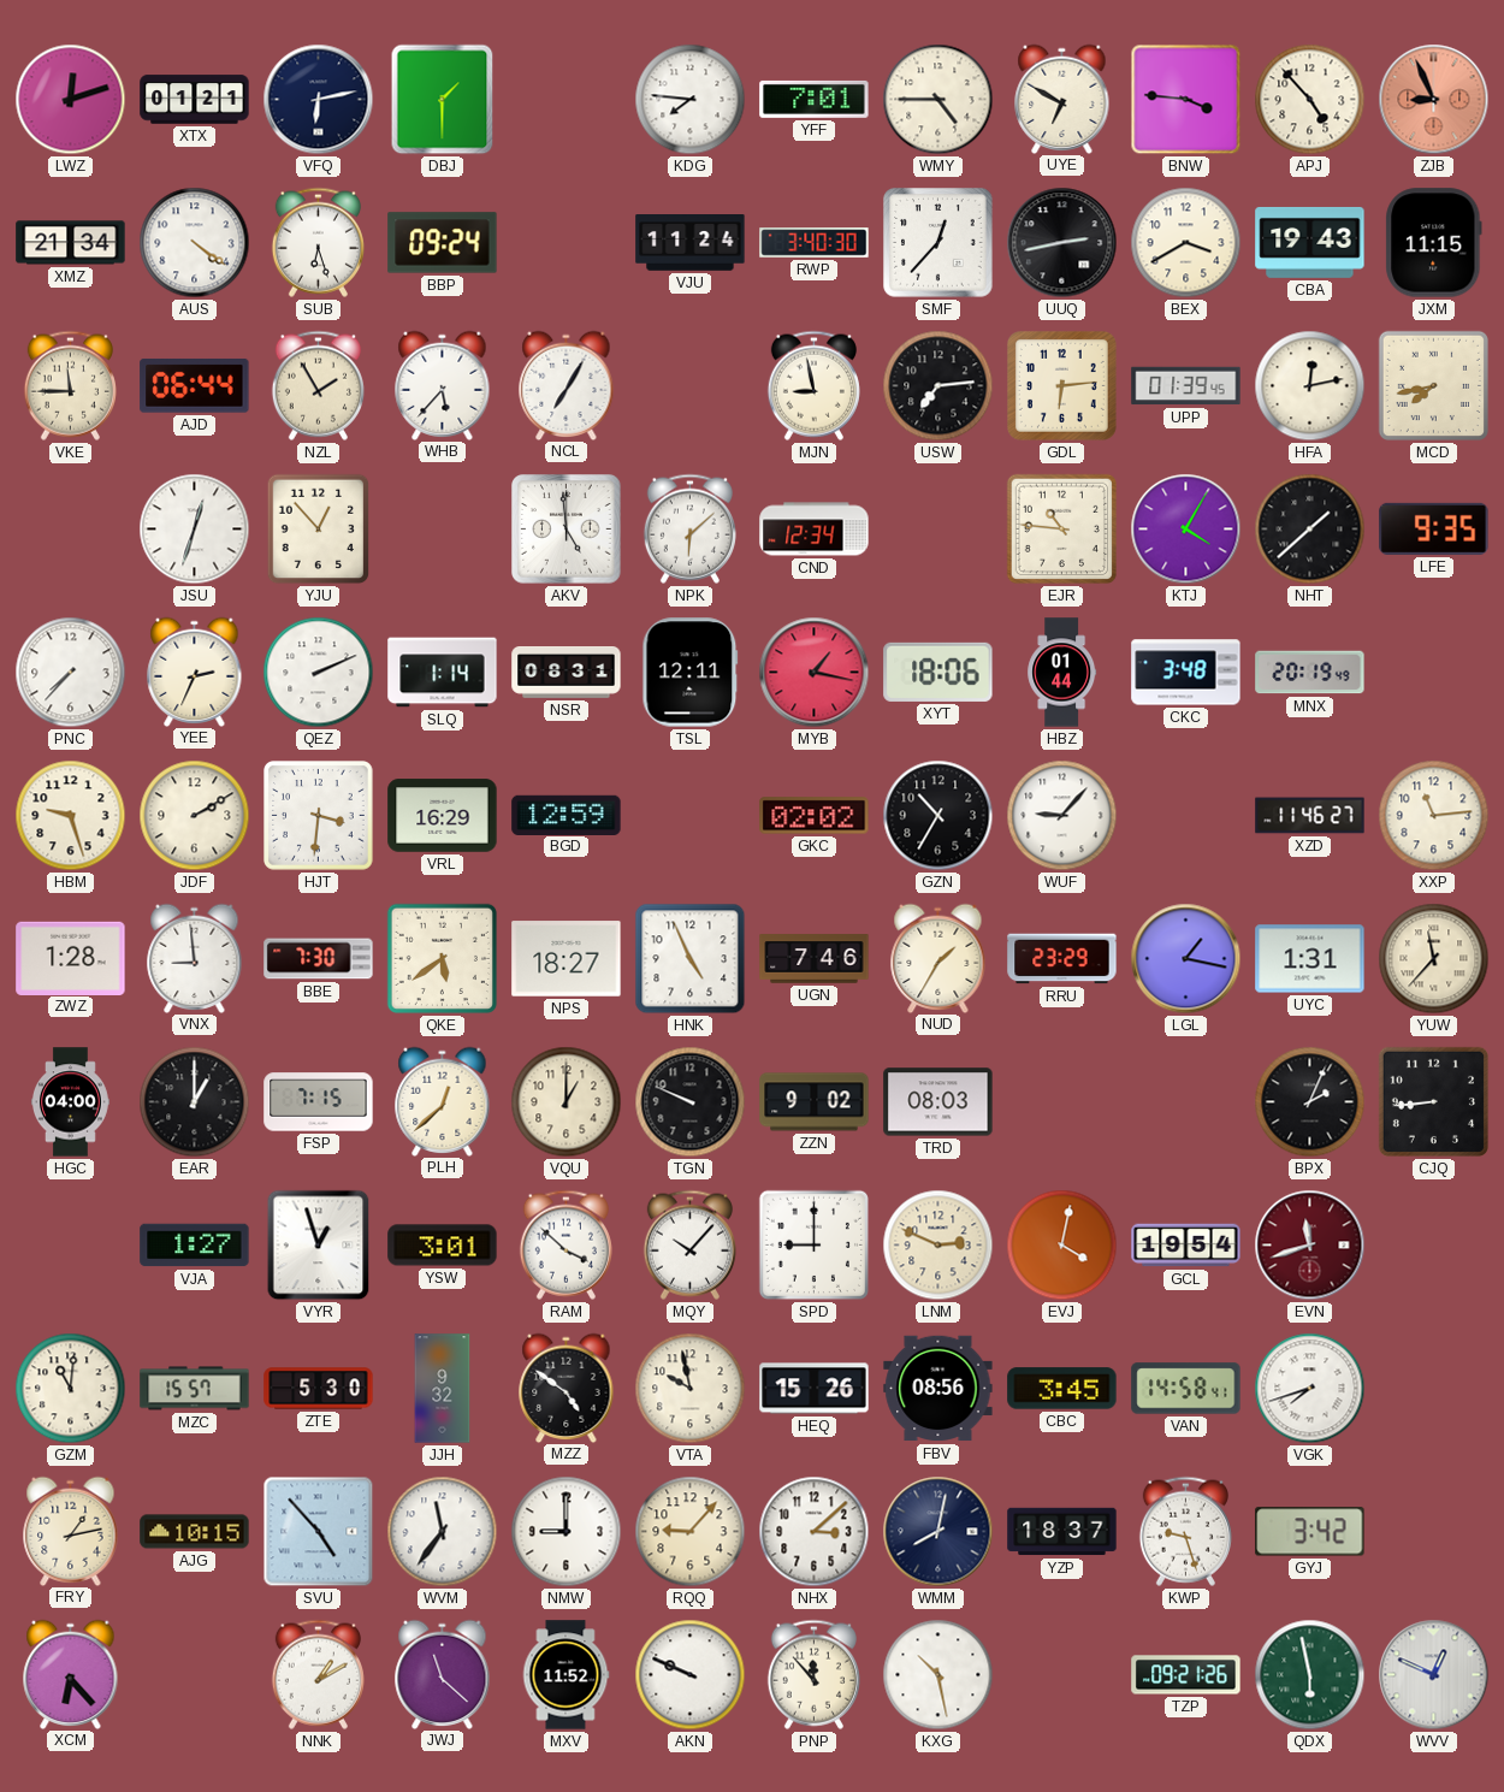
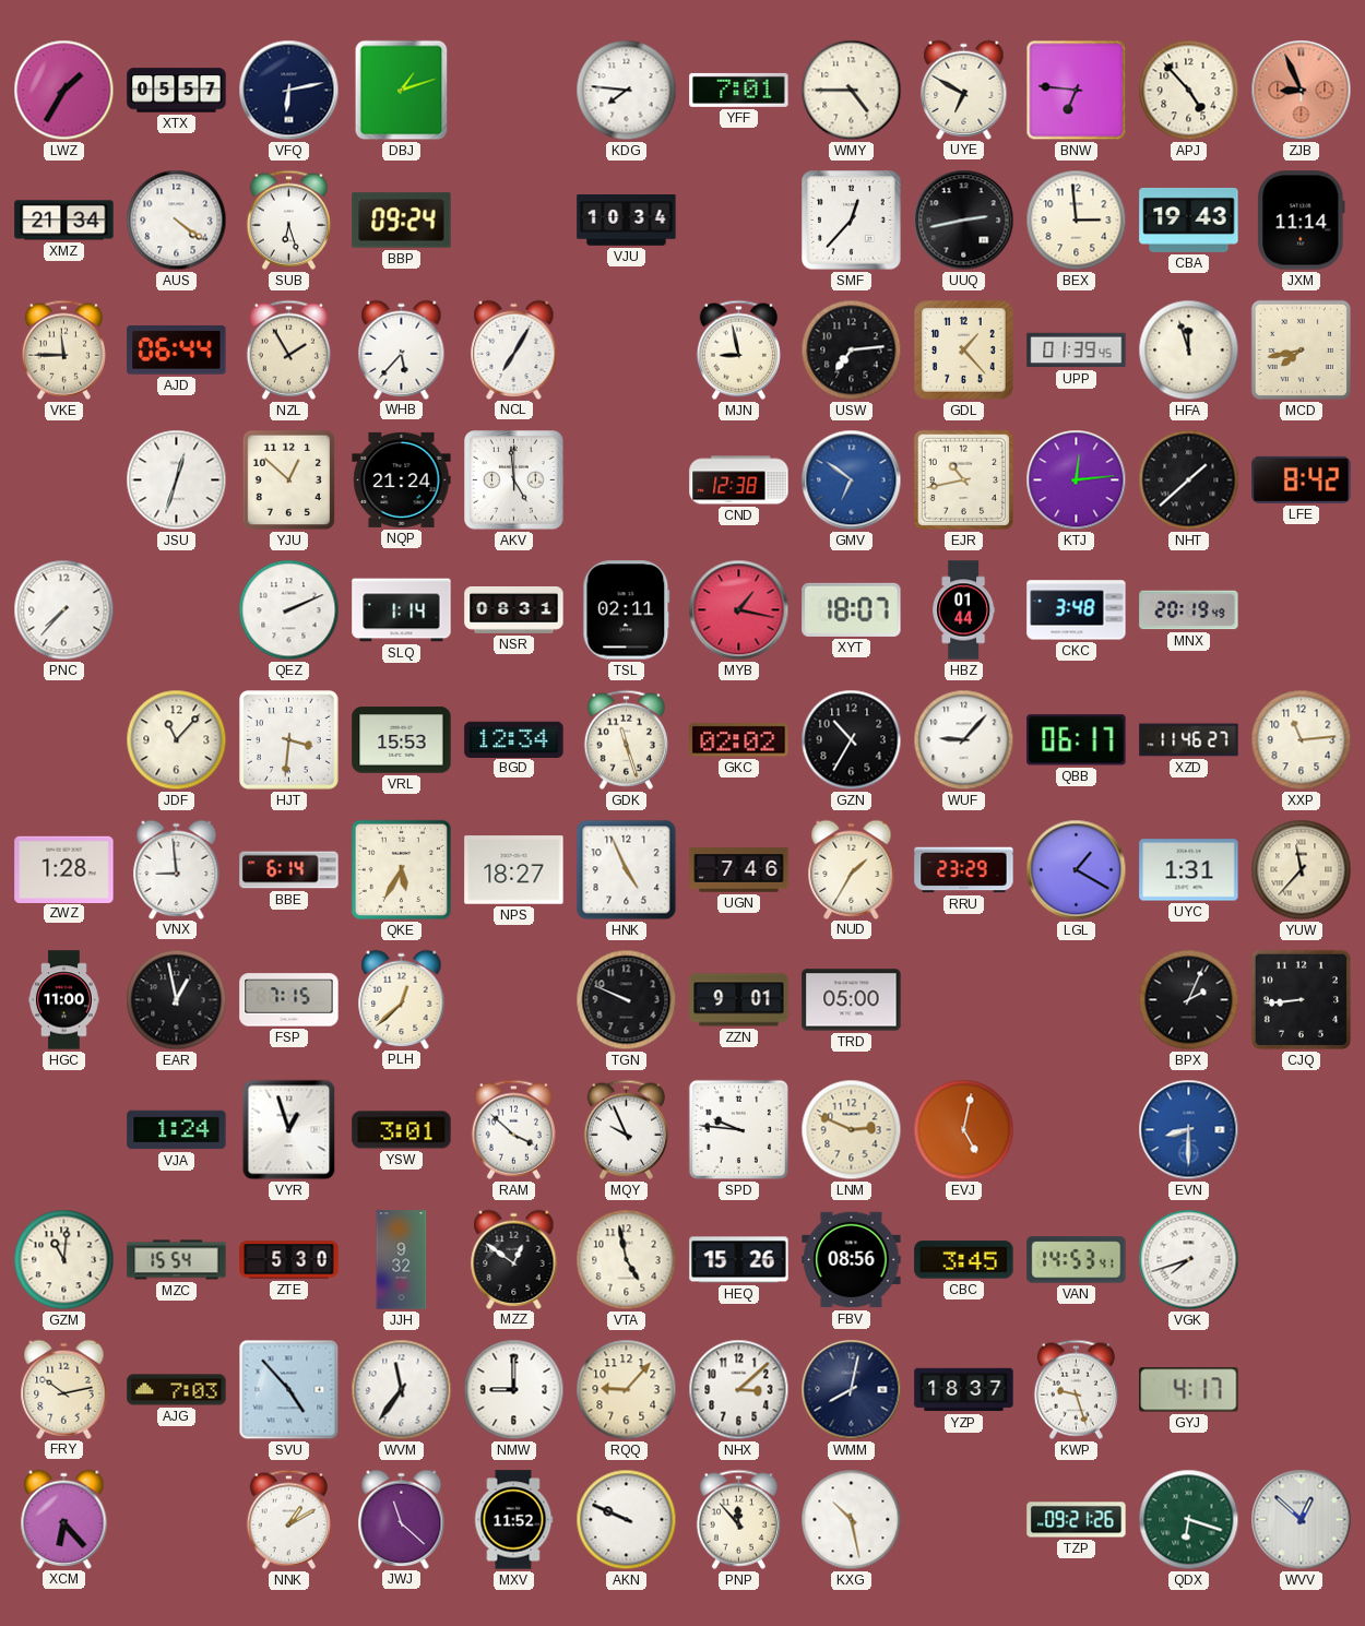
LWZ: 12:12 -> 1:35 (64, 91)
XTX: 01:21 -> 05:57 (177, 91)
DBJ: 1:30 -> 1:12 (402, 91)
BNW: 3:46 -> 6:46 (1077, 91)
VJU: 11:24 -> 10:34 (627, 221)
RWP: 3:40 -> none (815, 243)
BEX: 3:40 -> 2:59 (1077, 221)
JXM: 11:15 -> 11:14 (1302, 221)
GDL: 6:14 -> 1:23 (963, 349)
HFA: 12:13 -> 11:57 (1189, 351)
YJU: 12:53 -> 12:52 (289, 480)
NQP: none -> 21:24 (402, 479)
NPK: 6:08 -> none (689, 528)
CND: 12:34 -> 12:38 (739, 480)
GMV: none -> 6:51 (852, 480)
EJR: 10:46 -> 10:43 (963, 479)
KTJ: 4:05 -> 12:14 (1077, 480)
LFE: 9:35 -> 8:42 (1302, 479)
YEE: 2:34 -> none (195, 672)
TSL: 12:11 -> 02:11 (627, 610)
XYT: 18:06 -> 18:07 (852, 609)
HBM: 9:27 -> none (71, 816)
JDF: 2:10 -> 11:07 (177, 740)
VRL: 16:29 -> 15:53 (402, 740)
BGD: 12:59 -> 12:34 (514, 739)
GDK: none -> 11:27 (626, 739)
QBB: none -> 06:17 (1077, 740)
BBE: 7:30 -> 6:14 (289, 870)
QKE: 5:39 -> 5:35 (401, 869)
LGL: 1:17 -> 1:20 (1077, 870)
HGC: 04:00 -> 11:00 (64, 1000)
EAR: 1:00 -> 12:58 (177, 1000)
VQU: 1:00 -> none (567, 1102)
ZZN: 9:02 -> 9:01 (739, 1000)
TRD: 08:03 -> 05:00 (852, 1000)
VJA: 1:27 -> 1:24 (177, 1130)
MQY: 10:07 -> 9:56 (626, 1129)
SPD: 9:00 -> 9:46 (738, 1129)
EVJ: 4:02 -> 5:02 (964, 1130)
GCL: 19:54 -> none (1186, 1246)
EVN: 11:42 -> 8:30 (1189, 1130)
EVN dial: burgundy -> blue (1189, 1130)
MZC: 15:57 -> 15:54 (177, 1260)
MZZ: 4:51 -> 12:51 (514, 1259)
VTA: 9:58 -> 4:58 (627, 1260)
VAN: 14:58 -> 14:53 (1077, 1260)
FRY: 1:13 -> 10:13 (64, 1389)
AJG: 10:15 -> 7:03 (177, 1390)
GYJ: 3:42 -> 4:17 (1189, 1390)
QDX: 5:58 -> 6:18 (1189, 1520)
WVV: 12:49 -> 12:52 (1302, 1520)
